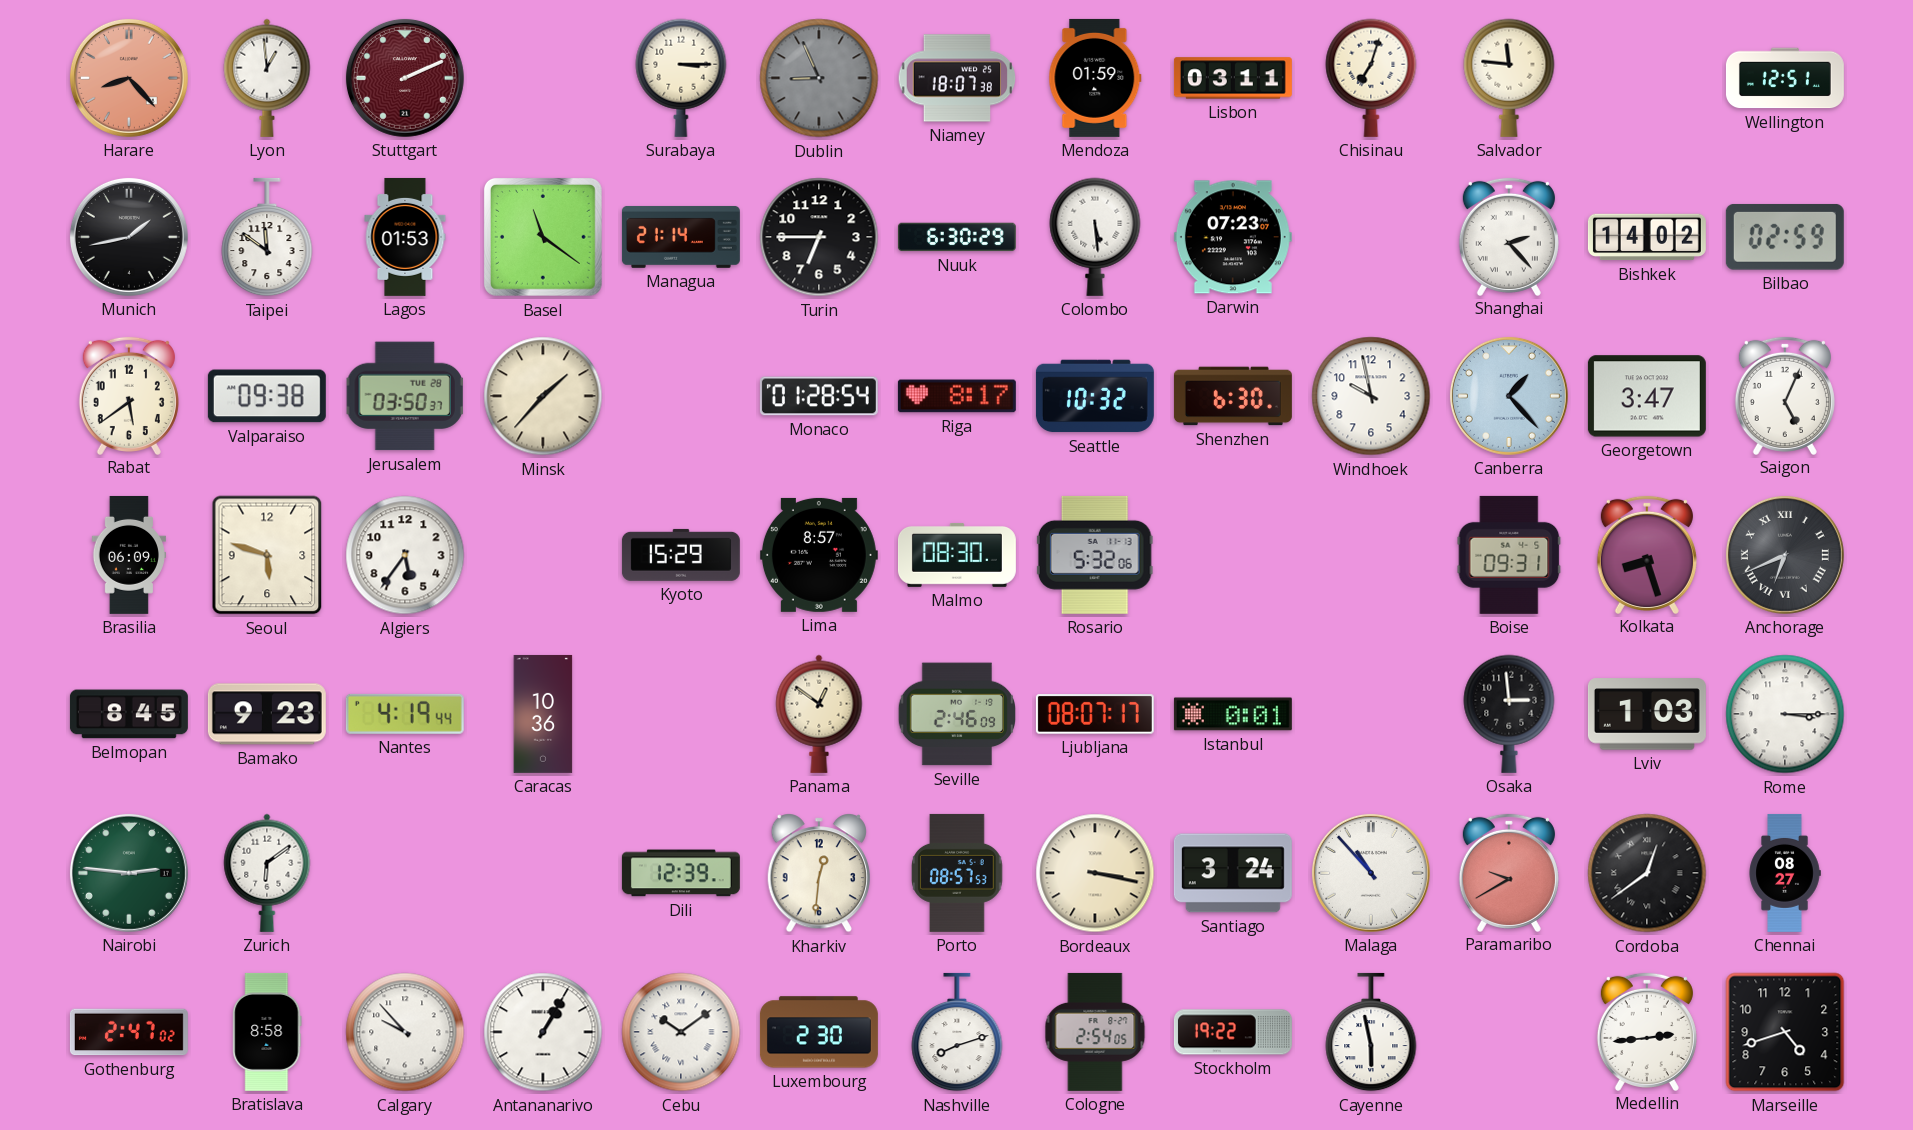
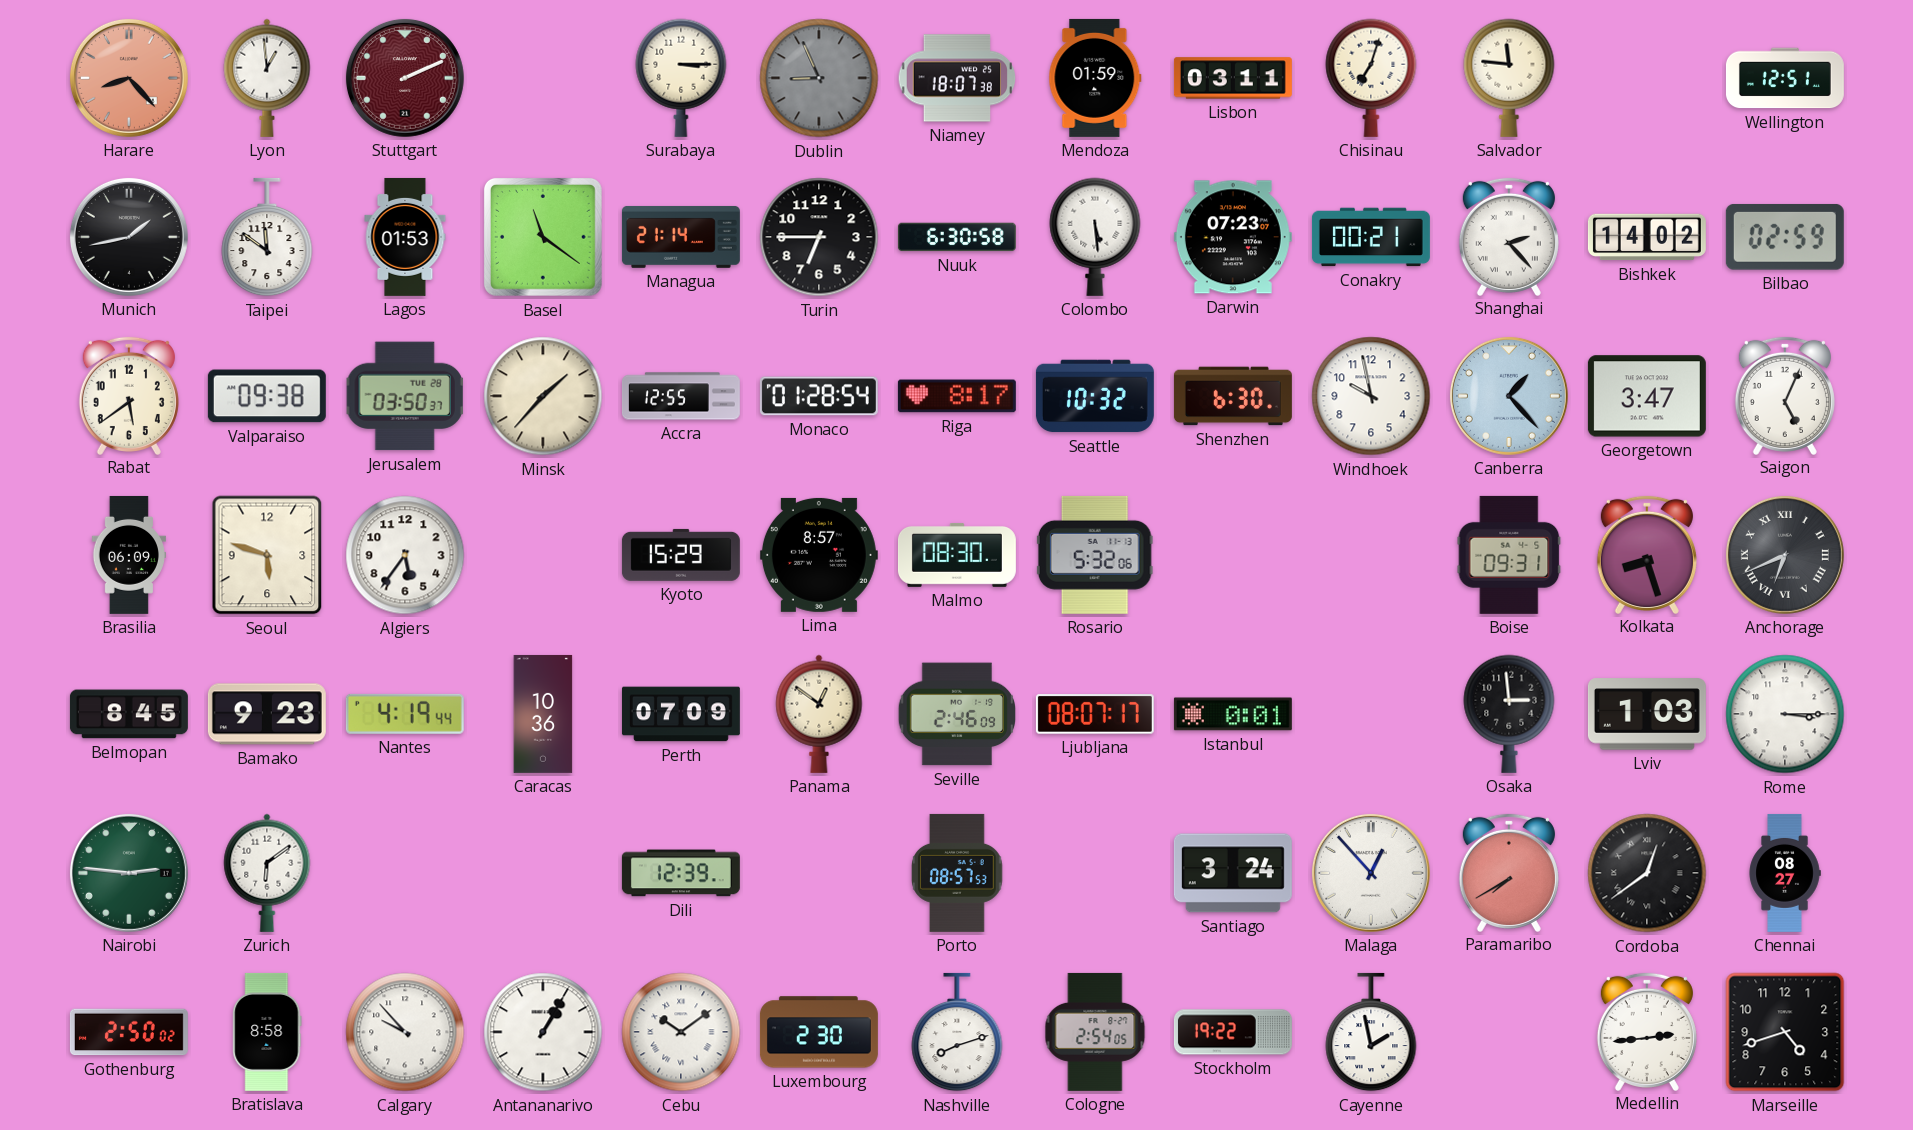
Nuuk: 6:30:29 -> 6:30:58 (957, 237)
Conakry: none -> 00:21 (1371, 237)
Accra: none -> 12:55 (681, 396)
Perth: none -> 07:09 (681, 714)
Kharkiv: 12:31 -> none (819, 873)
Bordeaux: 3:17 -> none (1095, 873)
Malaga: 10:53 -> 12:53 (1371, 873)
Paramaribo: 9:40 -> 7:40 (1509, 872)
Gothenburg: 2:47 -> 2:50 (129, 1032)
Cayenne: 5:58 -> 1:58 (1371, 1032)
